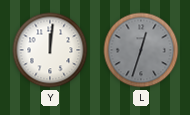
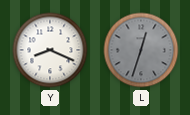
Y: 12:01 -> 8:19 (50, 50)
